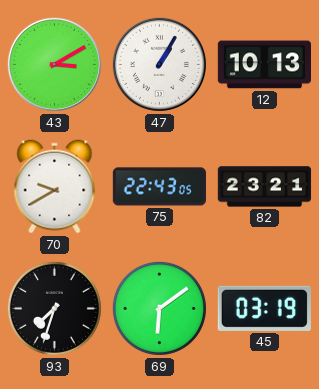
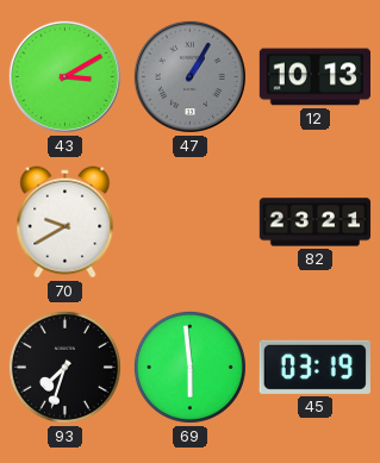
47 dial: white -> grey (189, 76)
75: 22:43 -> none (159, 187)
69: 6:09 -> 5:59 (189, 367)
